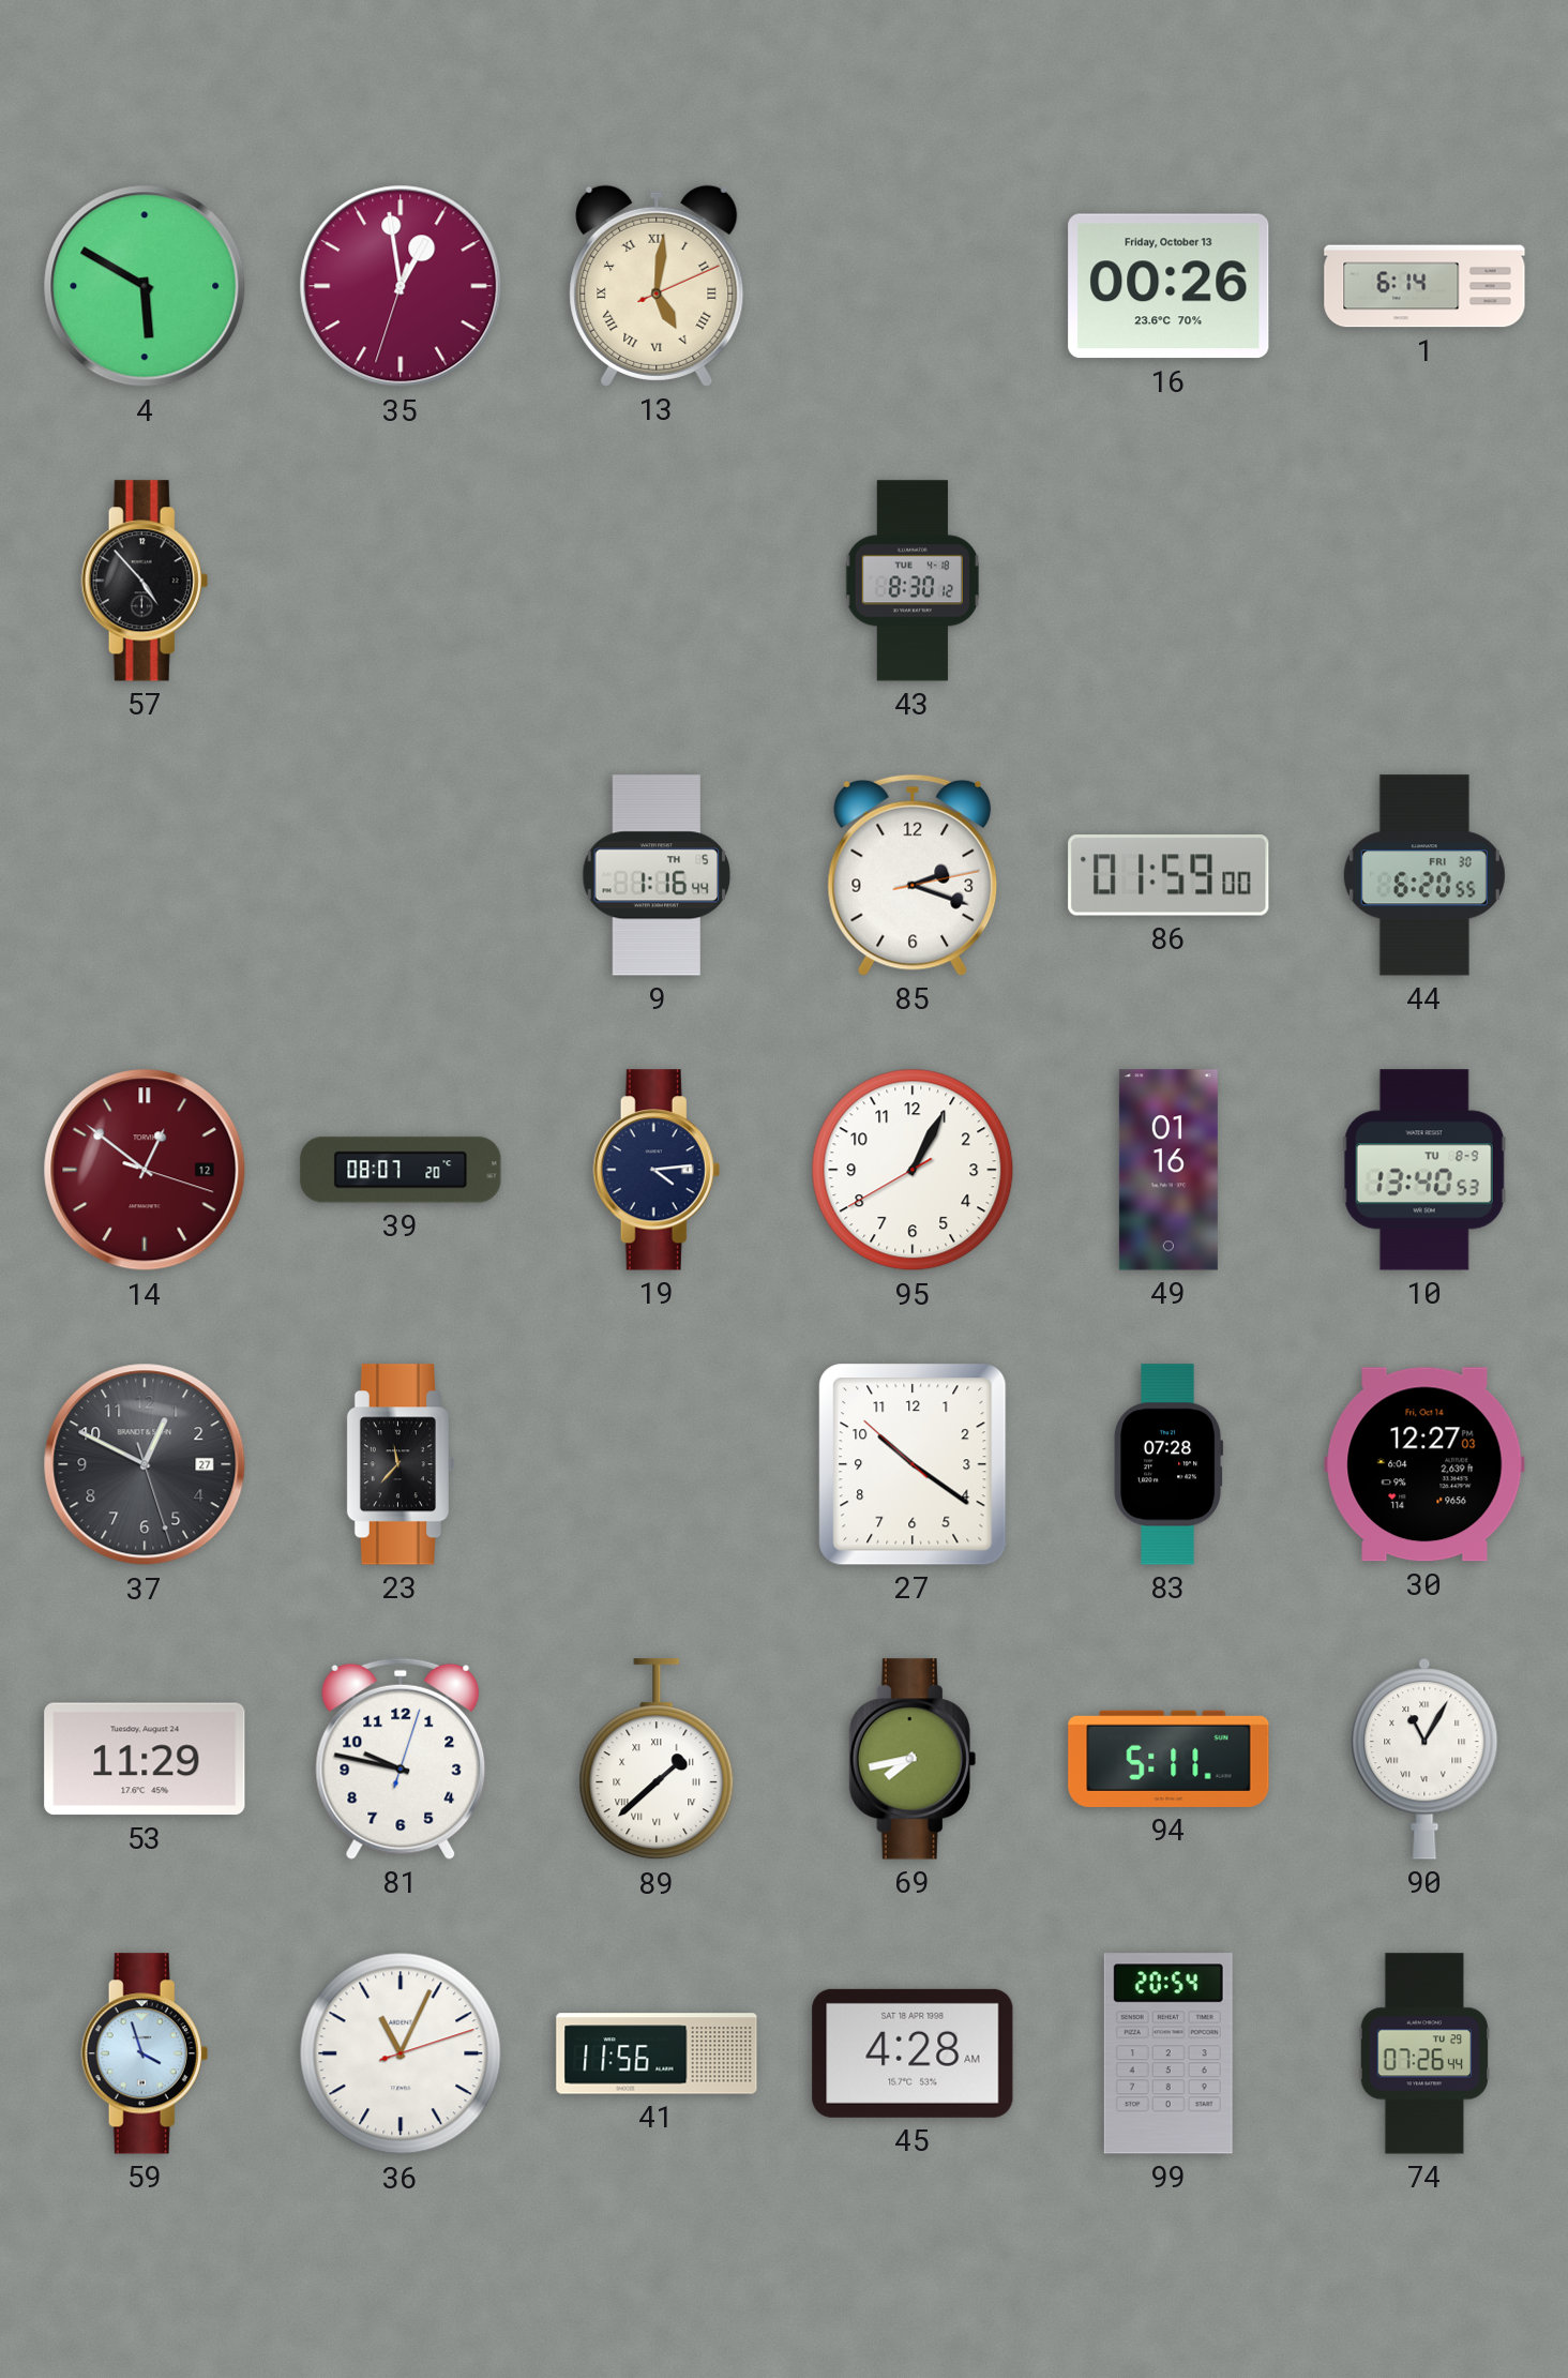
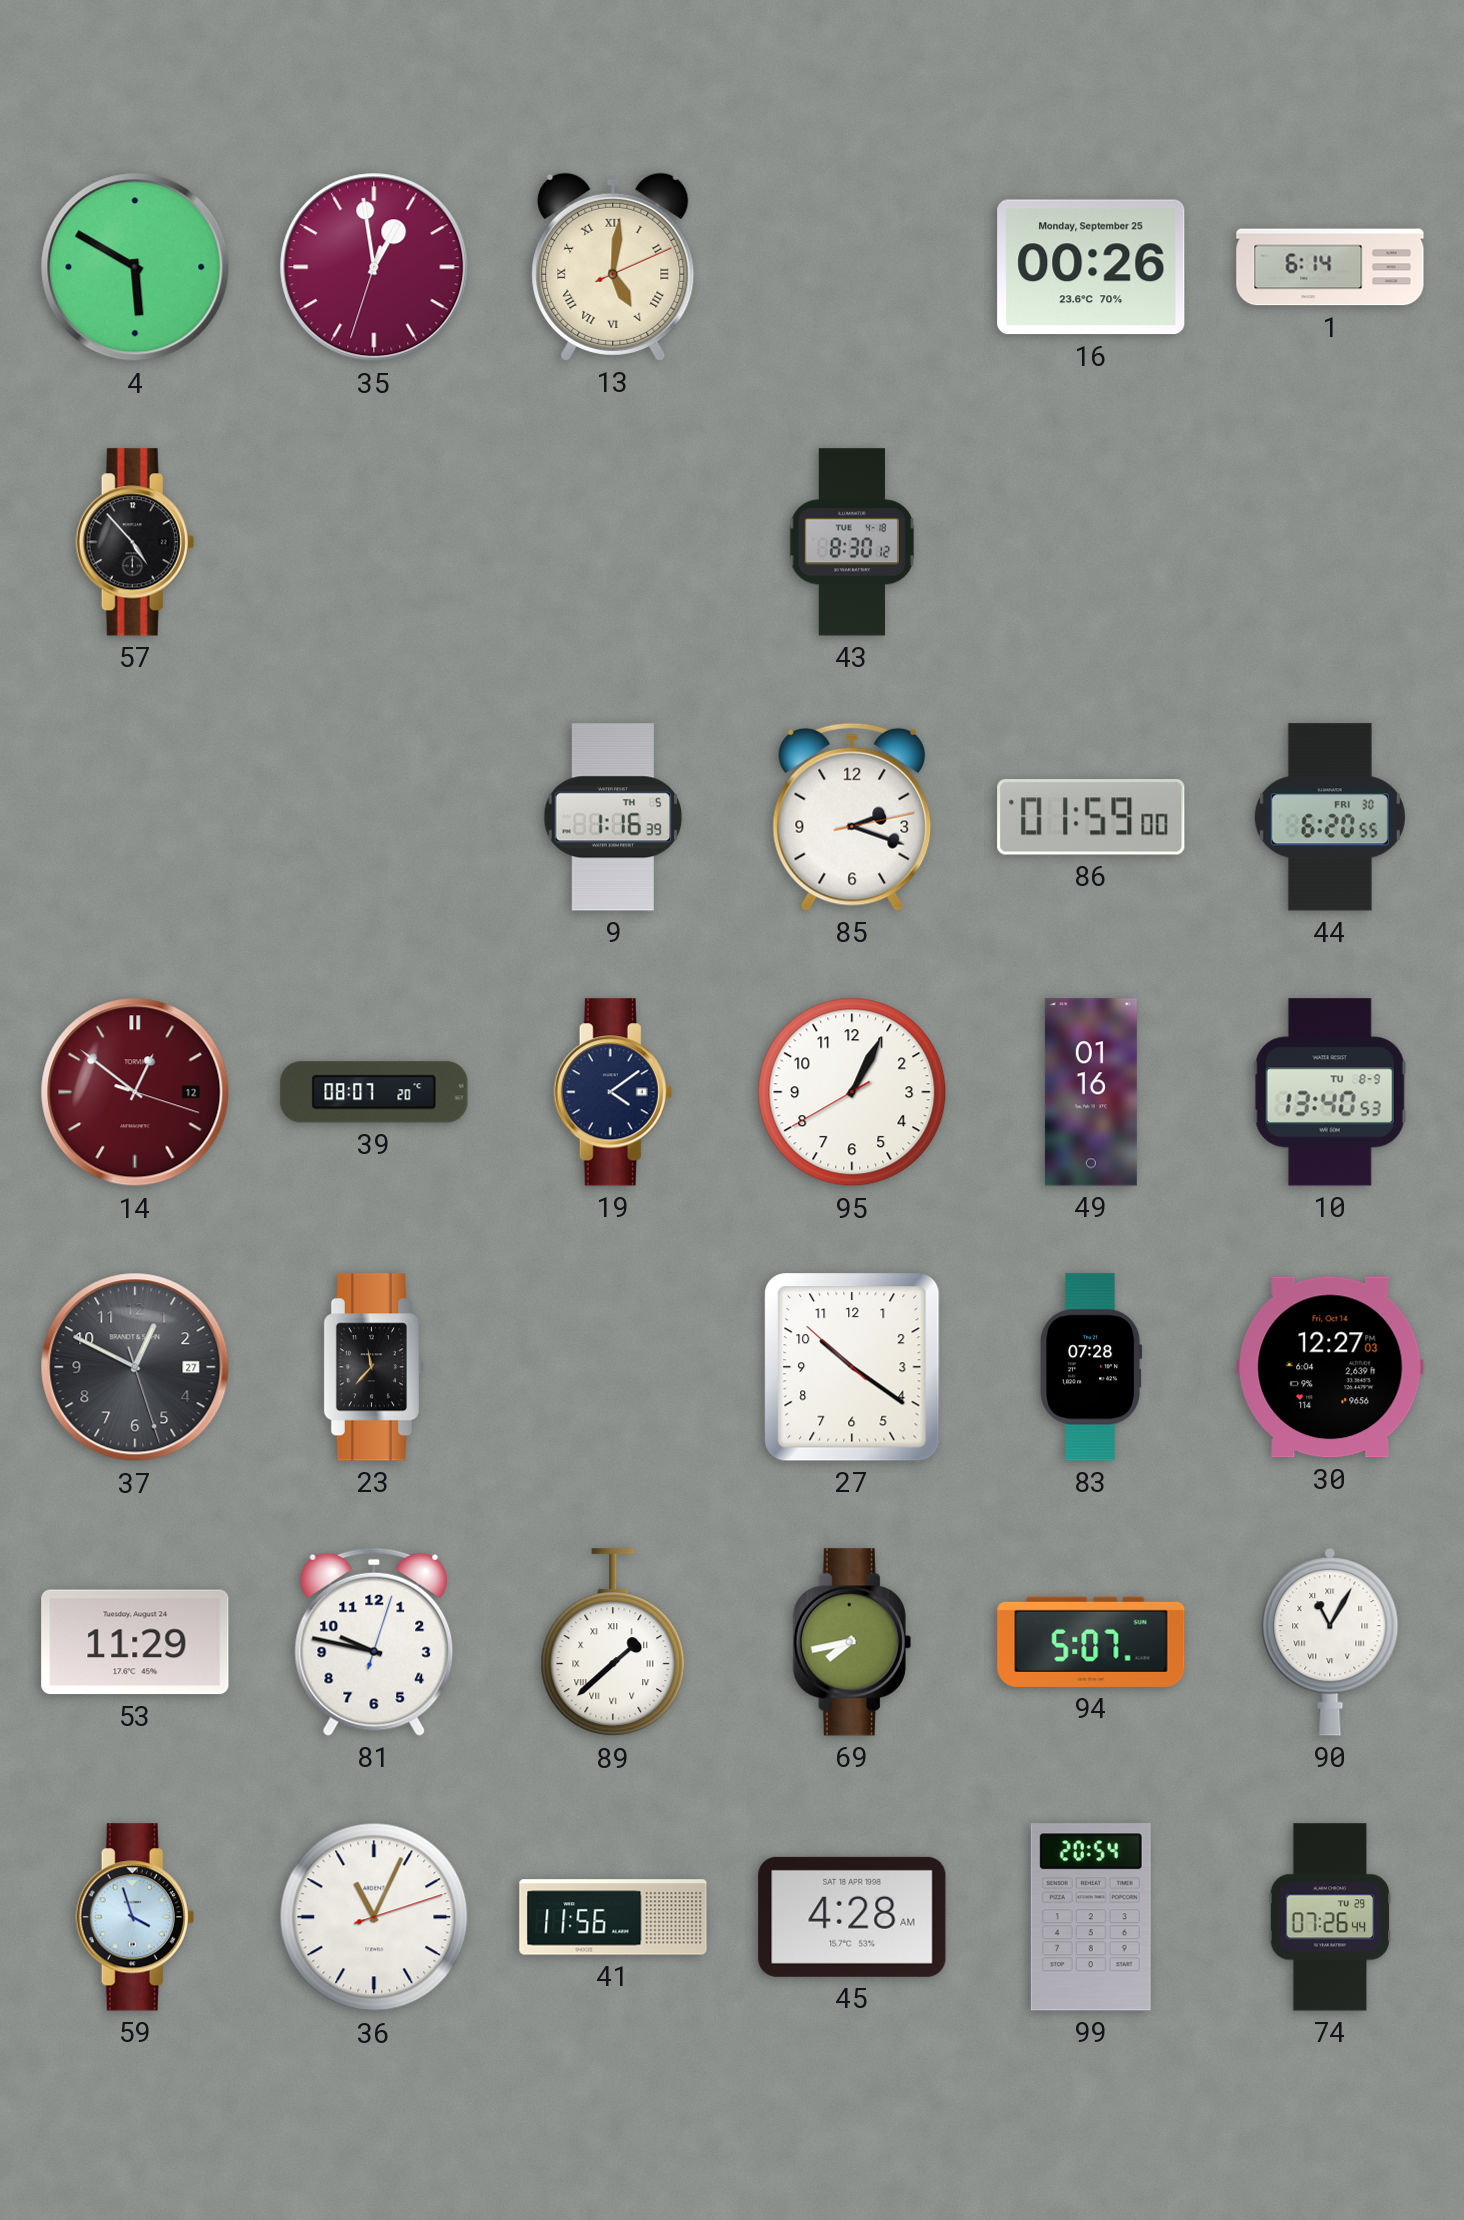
16 date: Friday, October 13 -> Monday, September 25 (1091, 267)
9: 1:16:44 -> 1:16:39 (613, 817)
19: 4:14 -> 4:09 (613, 1092)
94: 5:11 -> 5:07 (1091, 1642)
